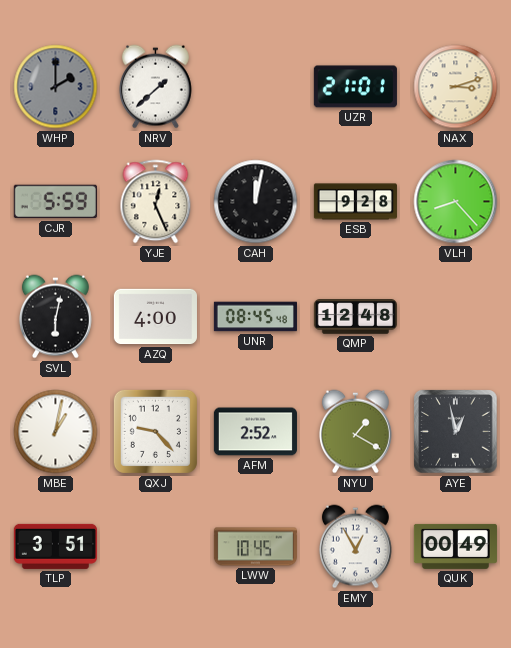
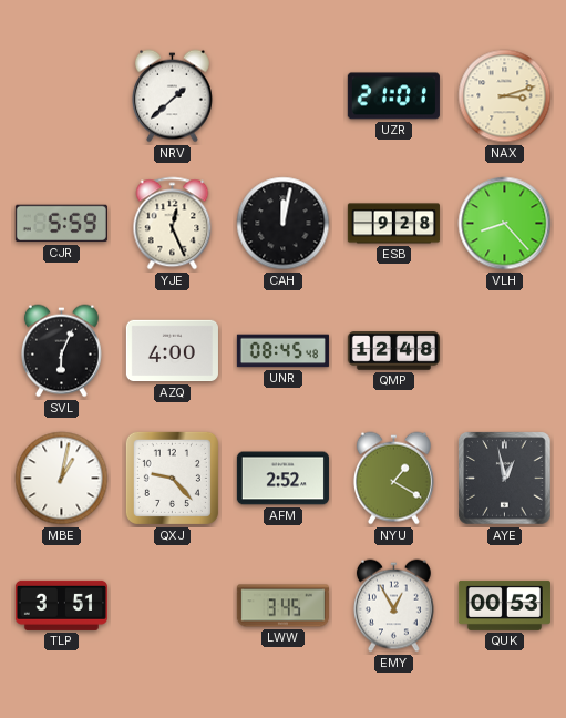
WHP: 2:00 -> none (56, 87)
SVL: 6:02 -> 6:04 (61, 351)
LWW: 10:45 -> 3:45 (282, 606)
QUK: 00:49 -> 00:53 (504, 605)
